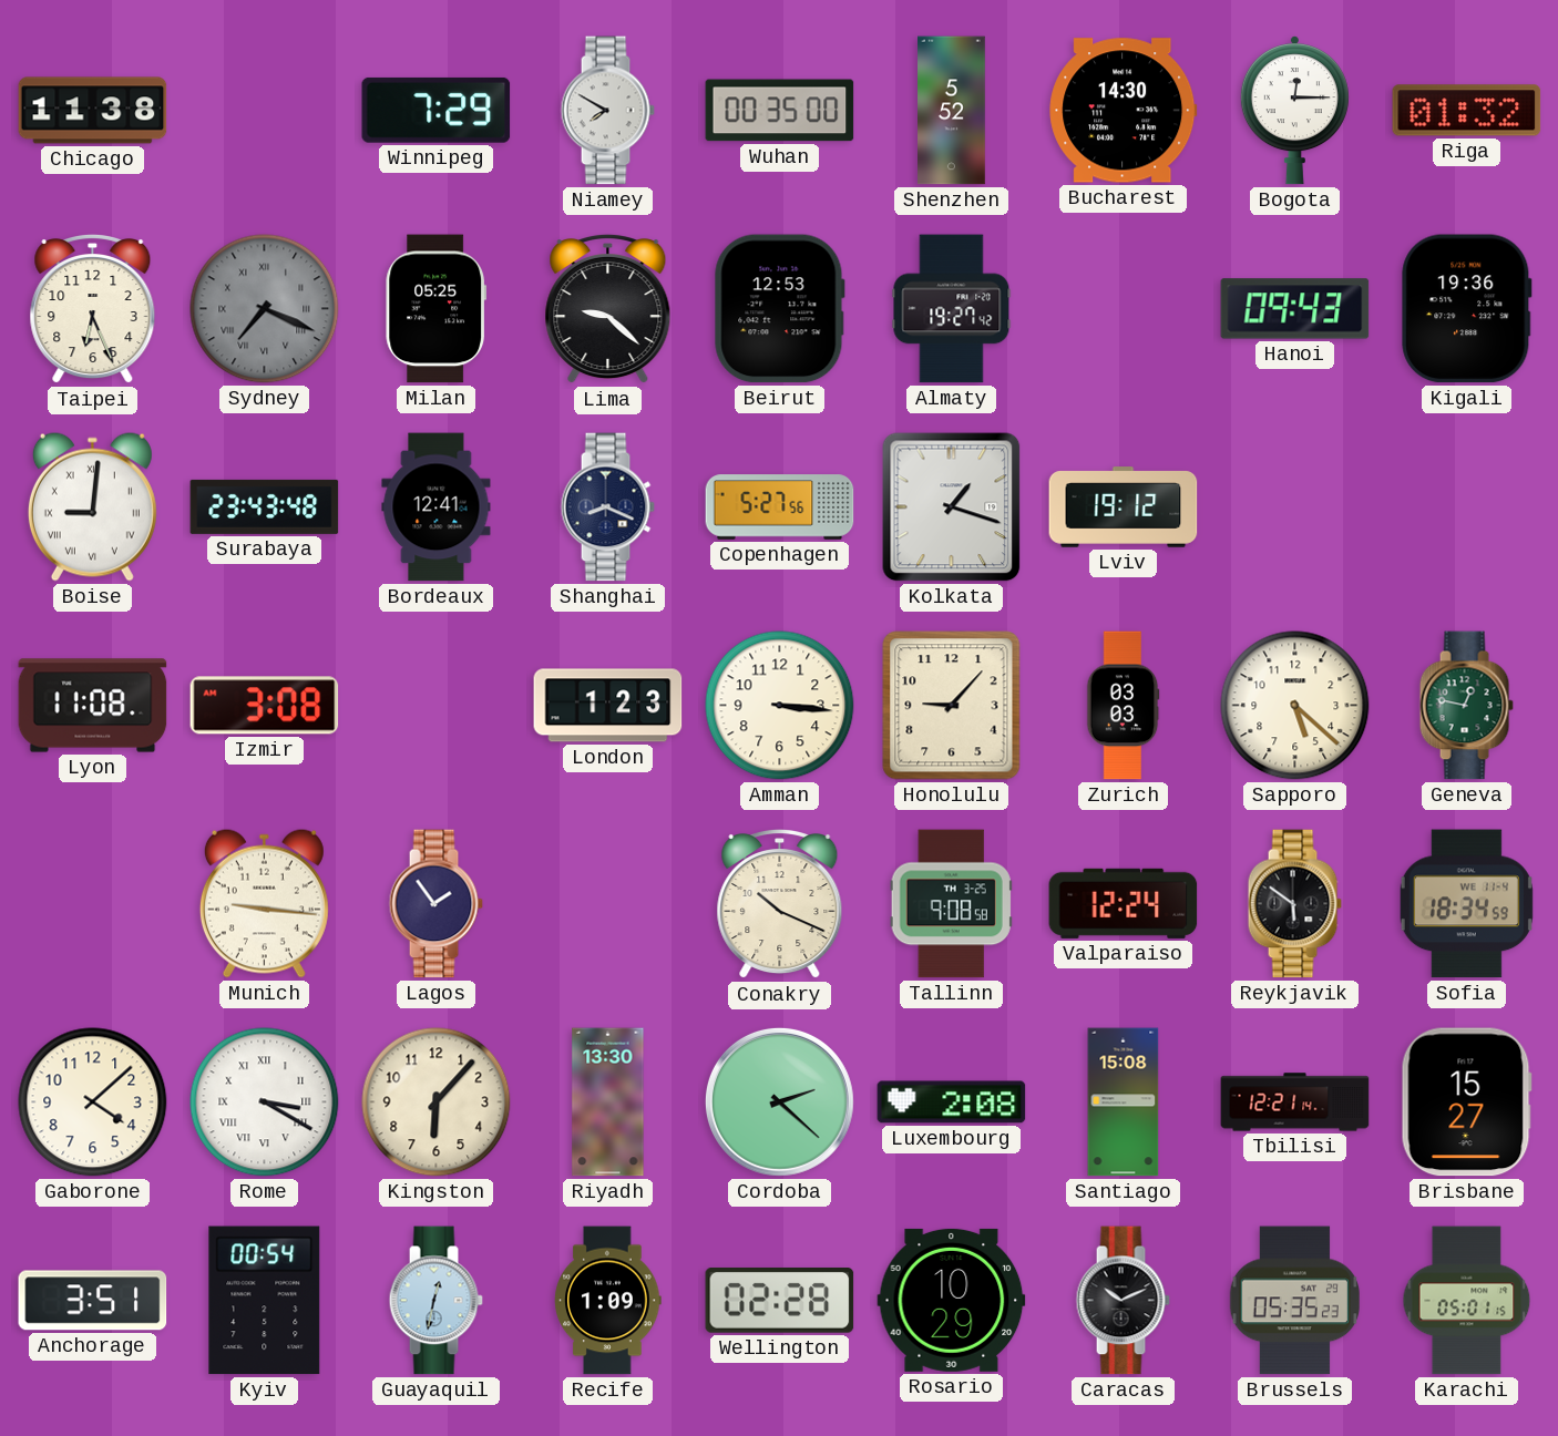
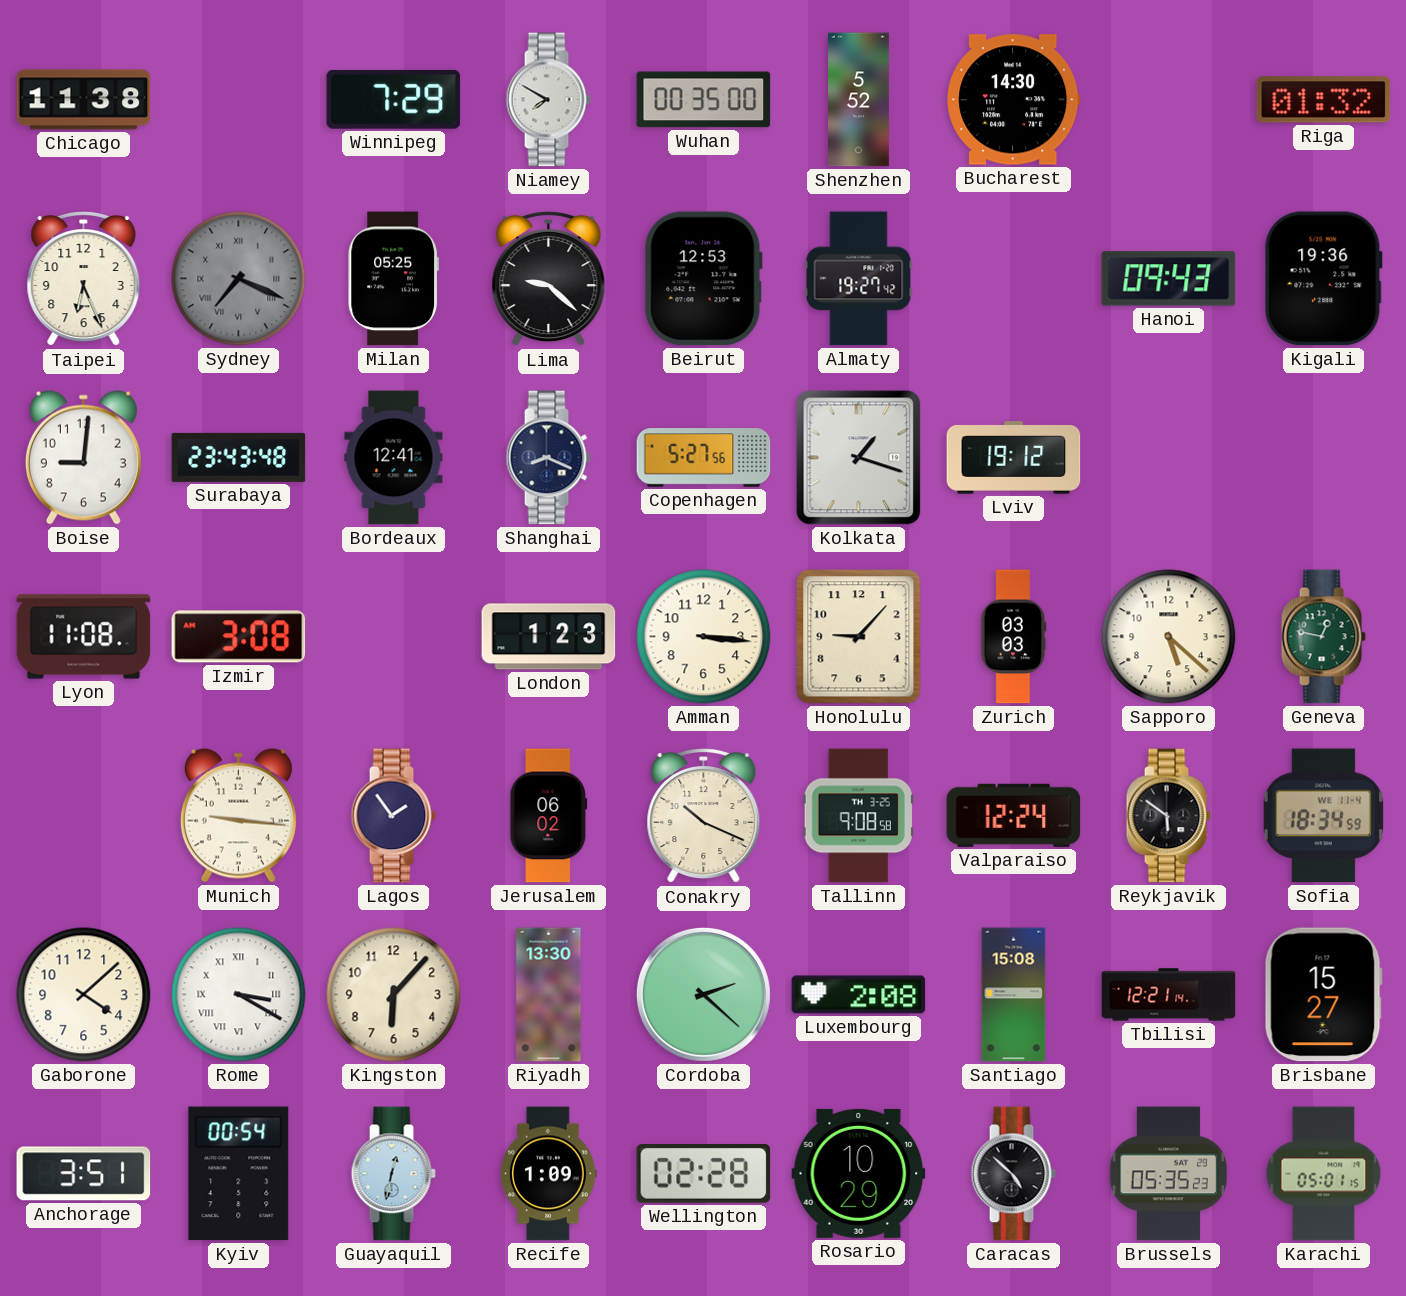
Bogota: 12:15 -> none (1294, 111)
Boise numerals: Roman -> Arabic (83, 457)
Jerusalem: none -> 06:02 (549, 816)
Caracas: 10:11 -> 4:52 (1013, 1174)
